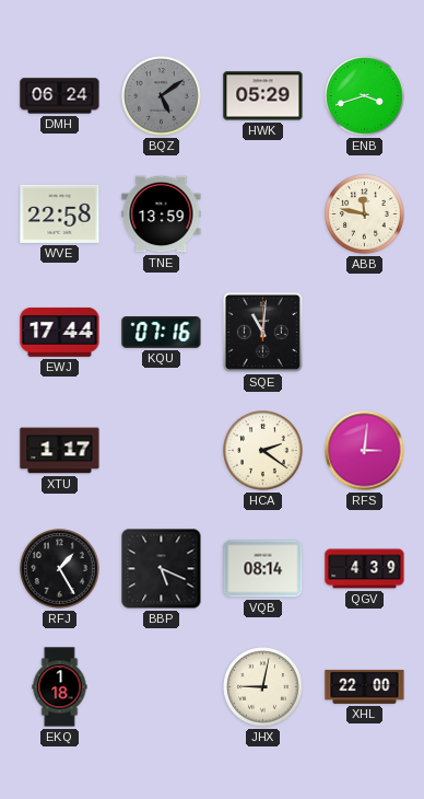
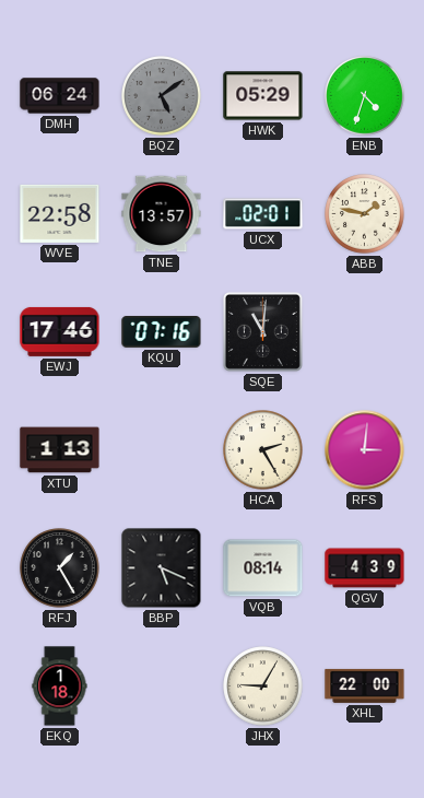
ENB: 3:42 -> 4:33 (365, 96)
TNE: 13:59 -> 13:57 (162, 214)
UCX: none -> 02:01 (263, 214)
ABB: 11:47 -> 1:47 (365, 214)
EWJ: 17:44 -> 17:46 (60, 331)
XTU: 1:17 -> 1:13 (60, 450)
HCA: 2:21 -> 2:25 (263, 450)
JHX: 9:02 -> 9:05 (263, 686)
